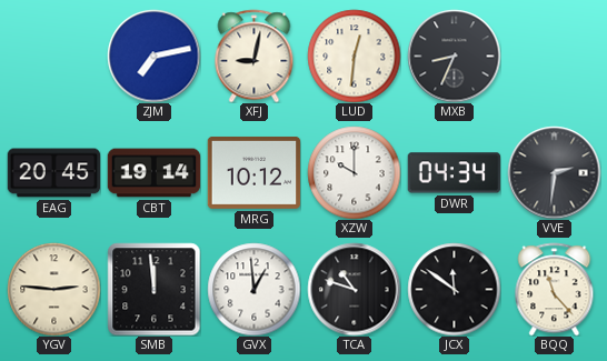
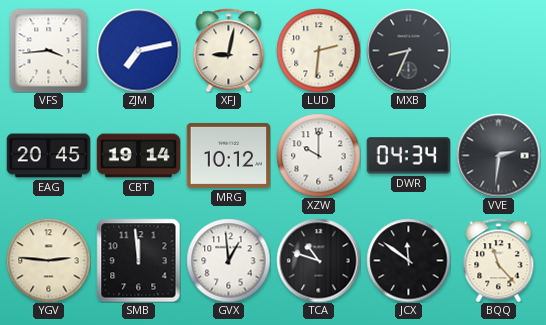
VFS: none -> 3:44 (49, 50)
LUD: 12:31 -> 2:31 (318, 50)
